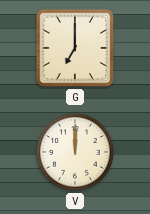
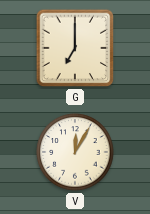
V: 12:00 -> 12:05 (75, 152)
